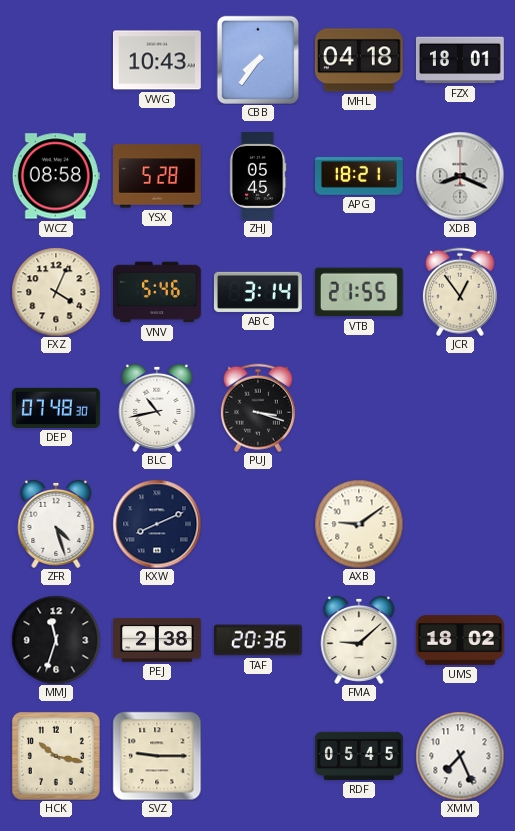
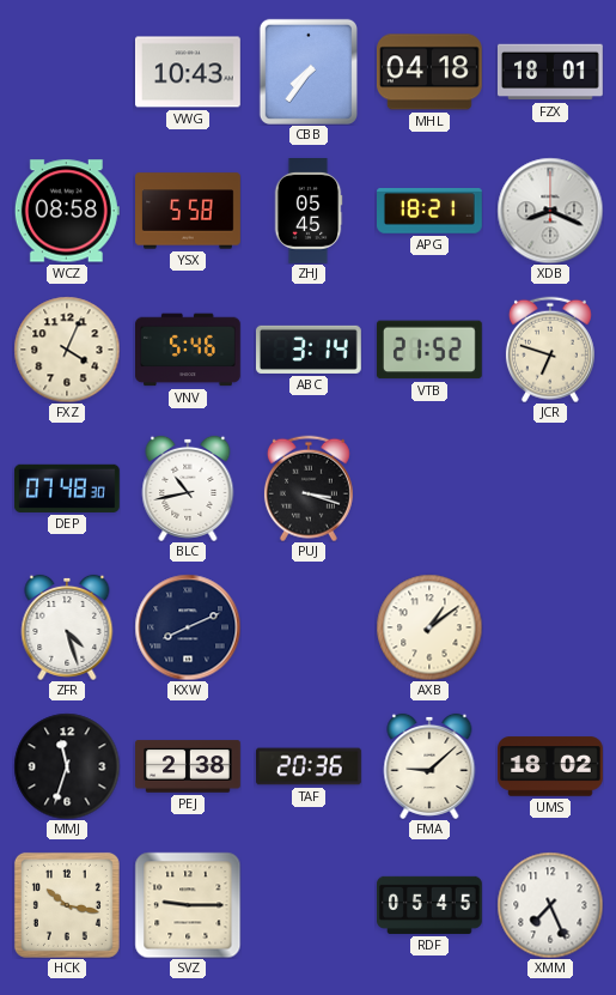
YSX: 5:28 -> 5:58 (189, 211)
VTB: 21:55 -> 21:52 (429, 350)
JCR: 12:54 -> 6:48 (550, 350)
AXB: 9:09 -> 1:09 (429, 627)
